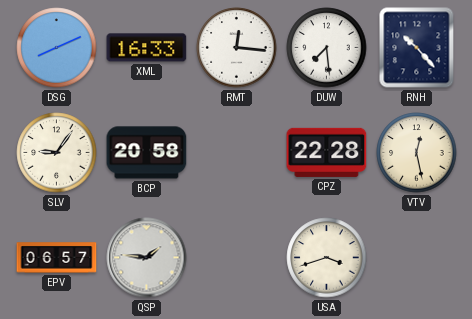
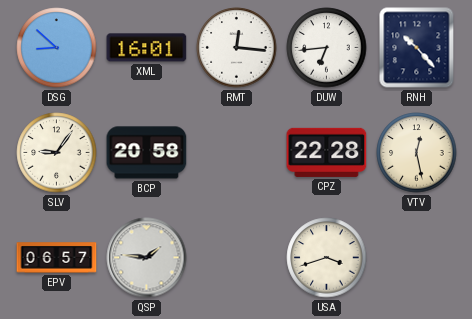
DSG: 8:11 -> 8:52 (57, 48)
XML: 16:33 -> 16:01 (147, 48)
DUW: 7:29 -> 6:44 (327, 48)
